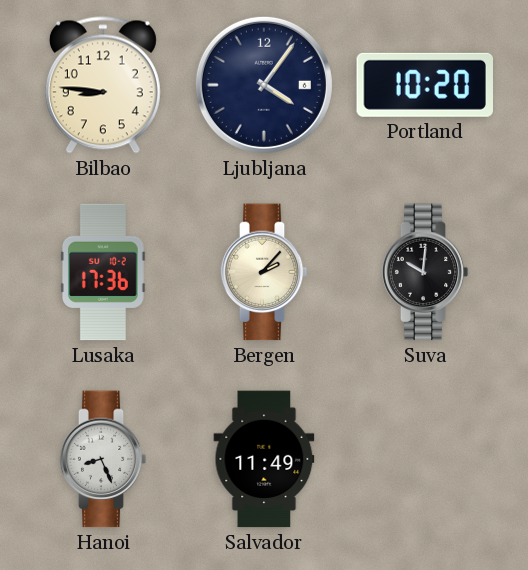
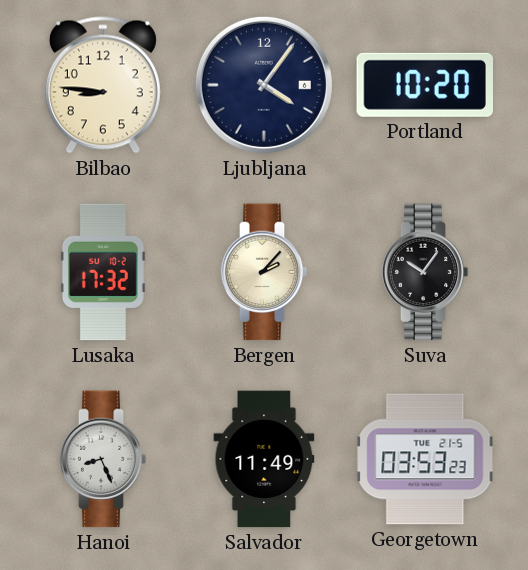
Lusaka: 17:36 -> 17:32 (104, 272)
Suva: 10:01 -> 10:06 (425, 272)
Georgetown: none -> 03:53 (425, 459)
